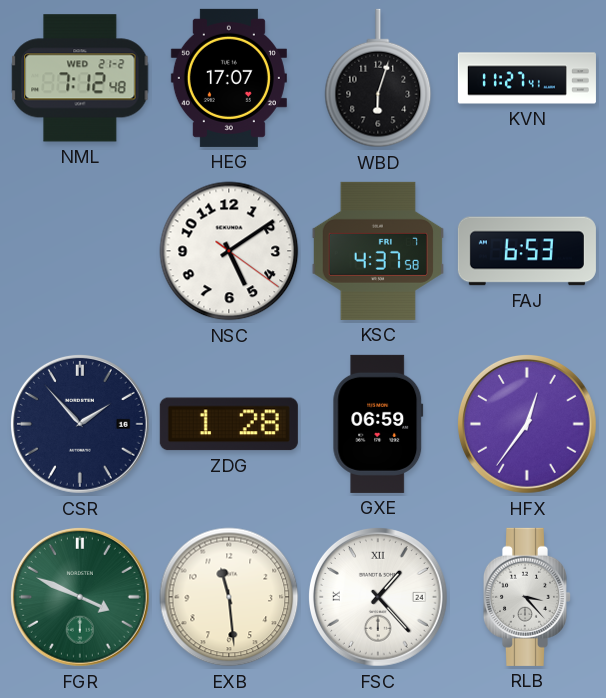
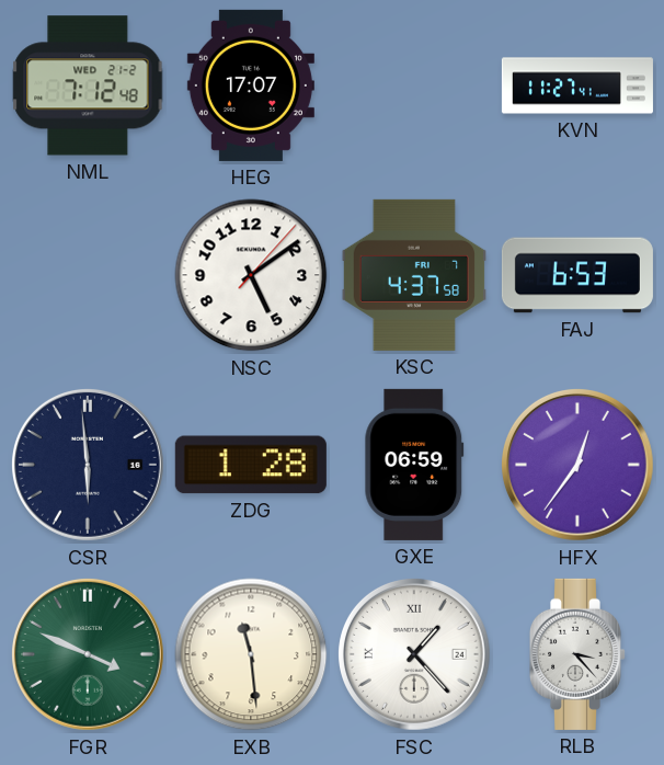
WBD: 6:03 -> none (378, 78)
NSC: 5:09:21 -> 5:09:07 (251, 275)
CSR: 1:53 -> 5:59 (88, 465)
